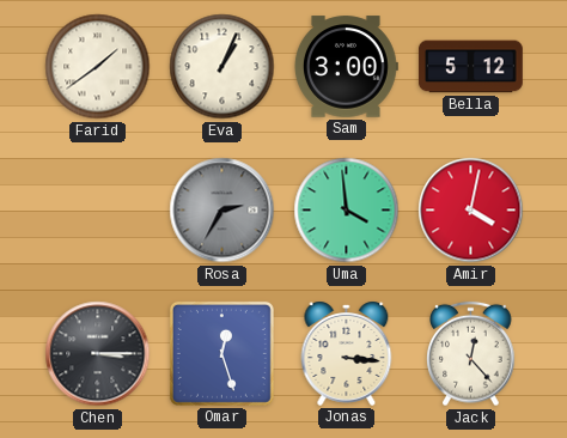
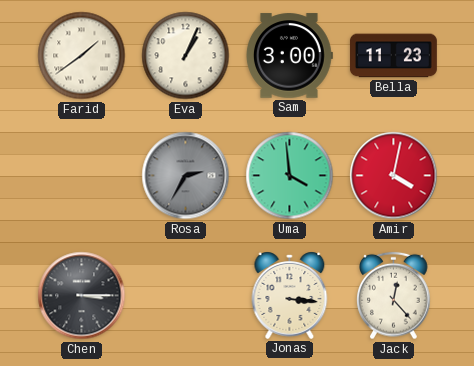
Bella: 5:12 -> 11:23 (393, 56)
Omar: 12:27 -> none (221, 353)
